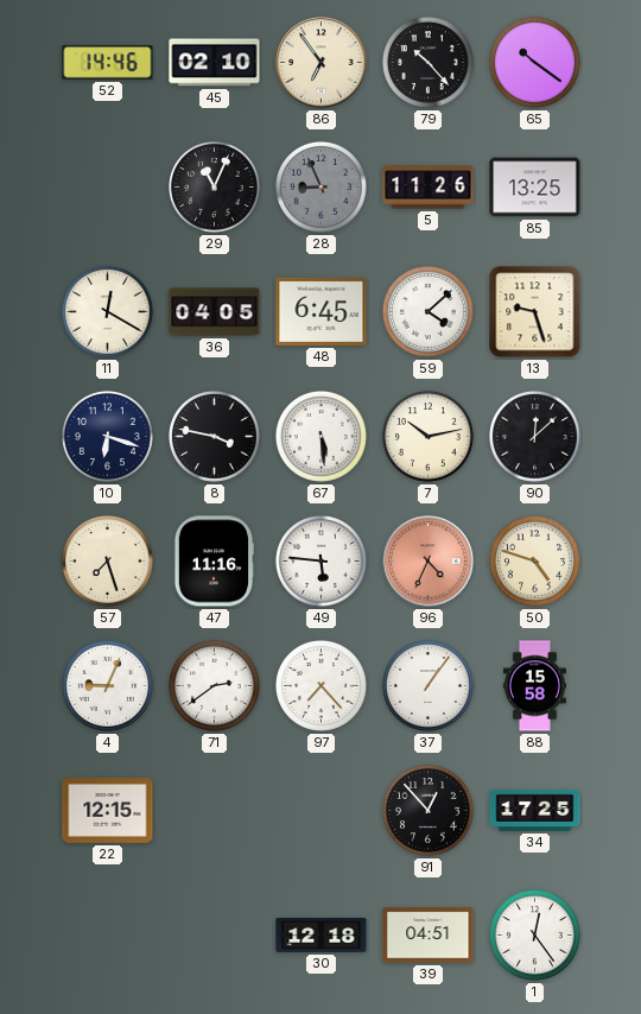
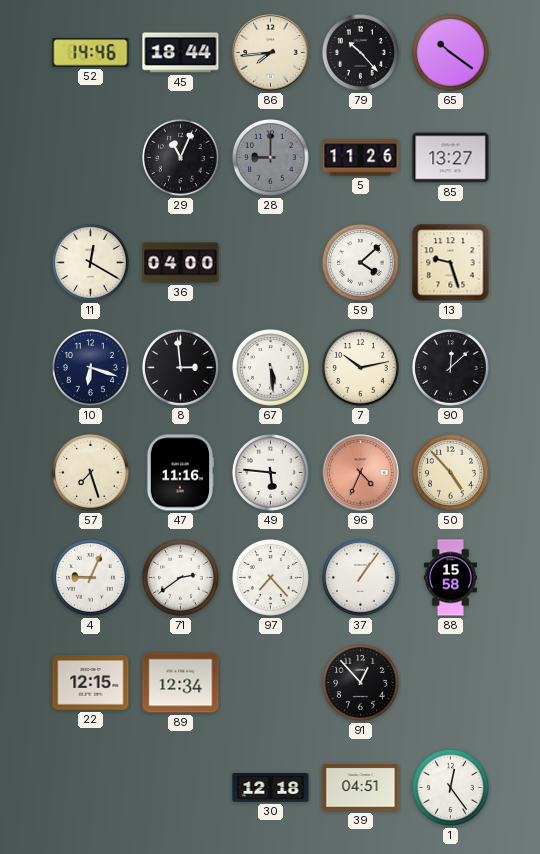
45: 02:10 -> 18:44 (181, 53)
86: 6:54 -> 7:44 (271, 53)
28: 8:56 -> 9:00 (270, 157)
85: 13:25 -> 13:27 (451, 158)
36: 04:05 -> 04:00 (181, 263)
48: 6:45 -> none (322, 311)
8: 3:47 -> 2:59 (180, 367)
50: 4:48 -> 4:53 (450, 472)
89: none -> 12:34 (181, 683)
34: 17:25 -> none (535, 810)
